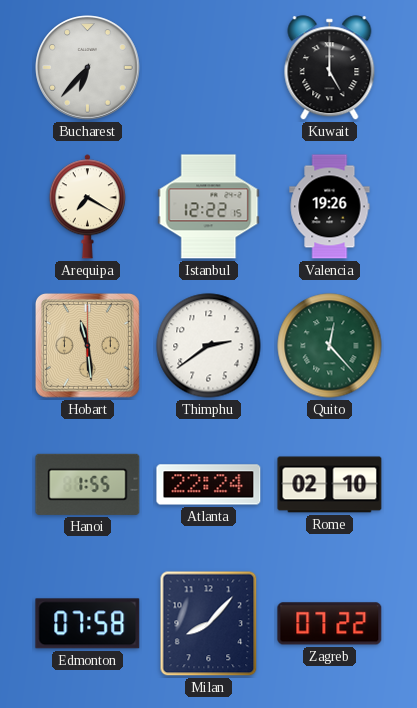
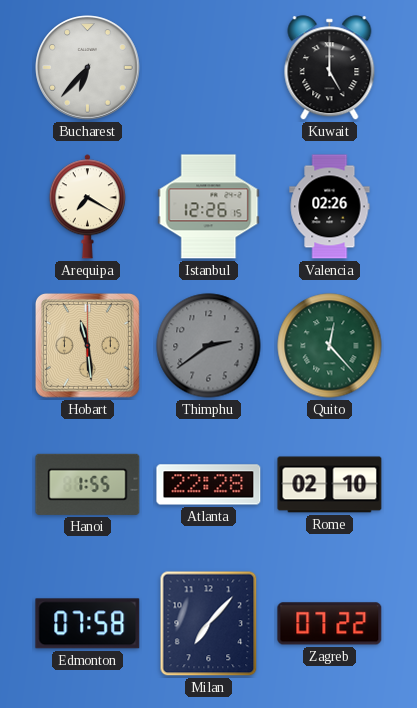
Istanbul: 12:22 -> 12:26 (209, 207)
Valencia: 19:26 -> 02:26 (330, 207)
Thimphu dial: white -> grey (209, 346)
Atlanta: 22:24 -> 22:28 (209, 485)
Milan: 8:07 -> 7:07 (209, 624)
